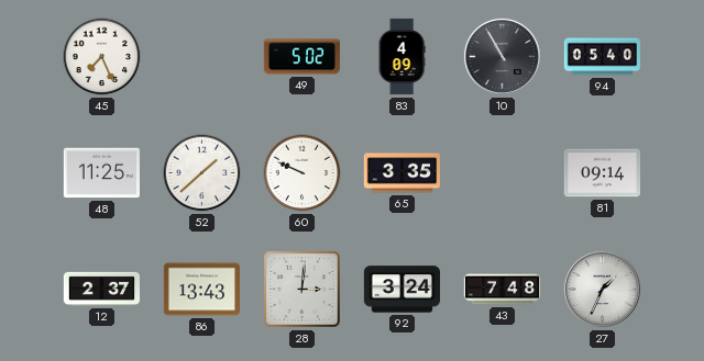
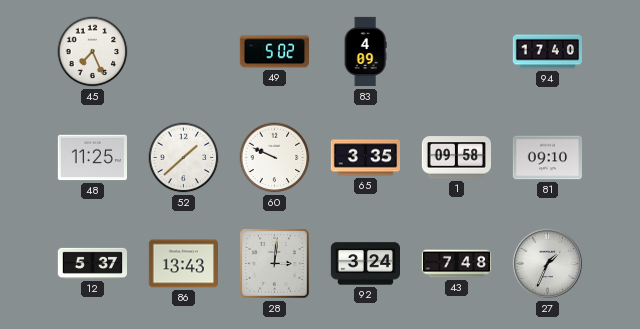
10: 10:55 -> none (502, 56)
94: 05:40 -> 17:40 (548, 52)
1: none -> 09:58 (456, 158)
81: 09:14 -> 09:10 (547, 158)
12: 2:37 -> 5:37 (92, 263)
